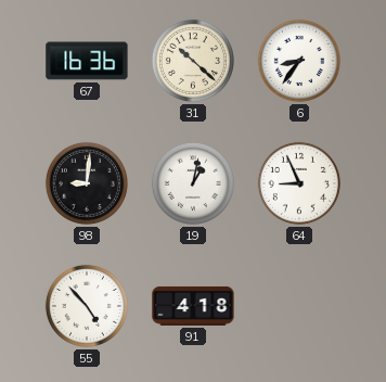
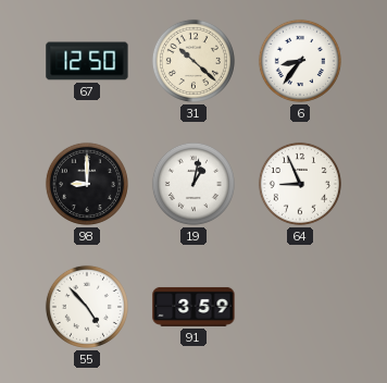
67: 16:36 -> 12:50 (87, 61)
98: 9:01 -> 9:00 (87, 184)
91: 4:18 -> 3:59 (193, 307)
